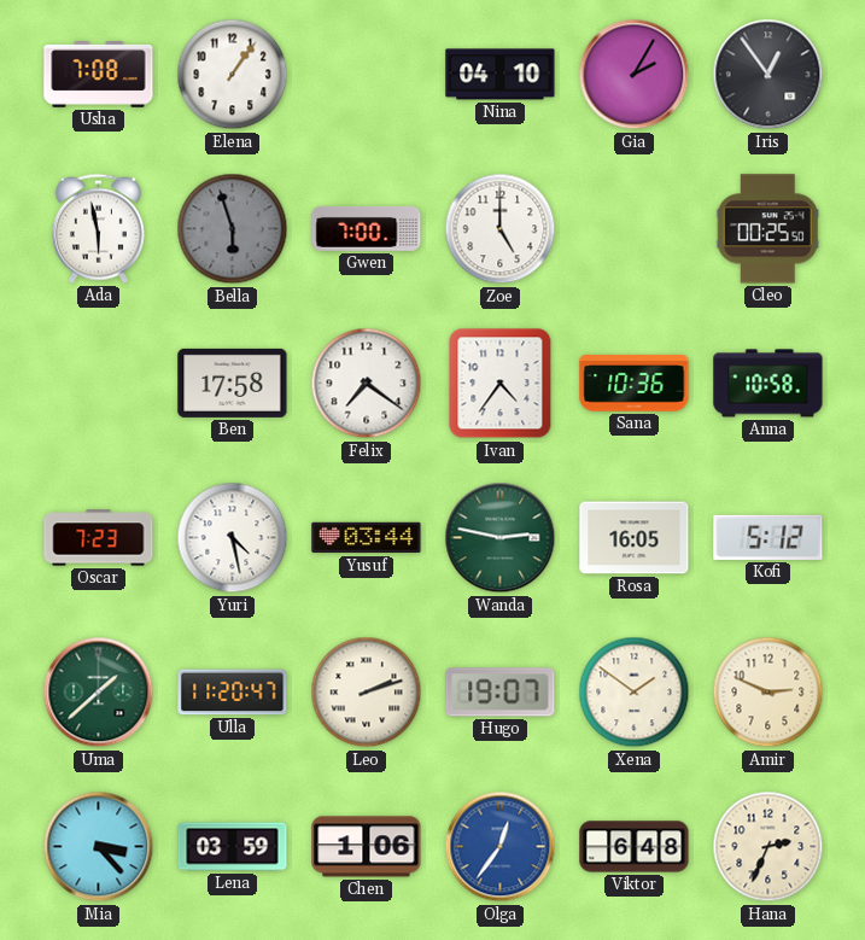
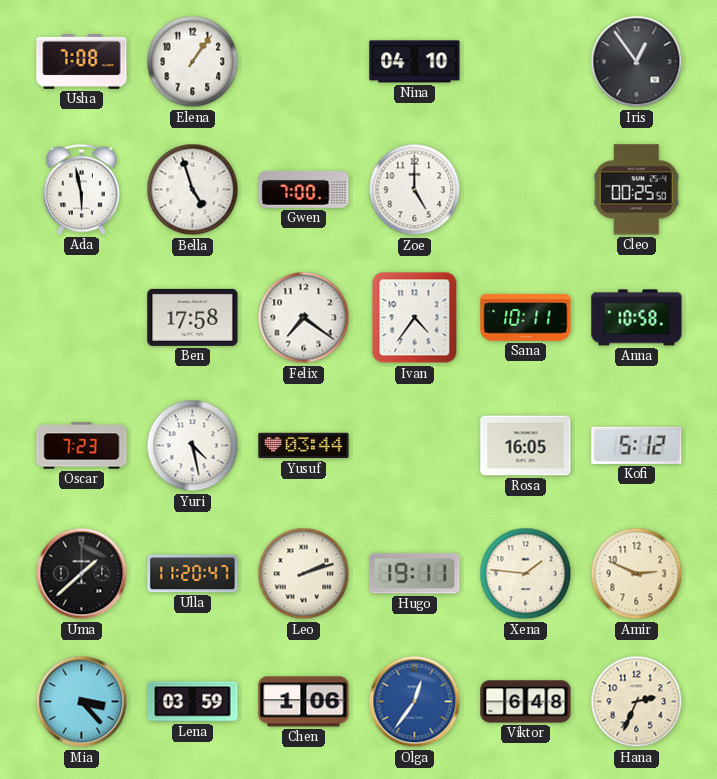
Gia: 2:05 -> none (635, 75)
Bella: 5:57 -> 4:57 (193, 190)
Bella dial: grey -> white (193, 190)
Sana: 10:36 -> 10:11 (526, 318)
Wanda: 2:47 -> none (501, 538)
Uma dial: green -> black (82, 574)
Hugo: 19:07 -> 19:11 (415, 574)
Xena: 1:51 -> 1:46 (526, 574)
